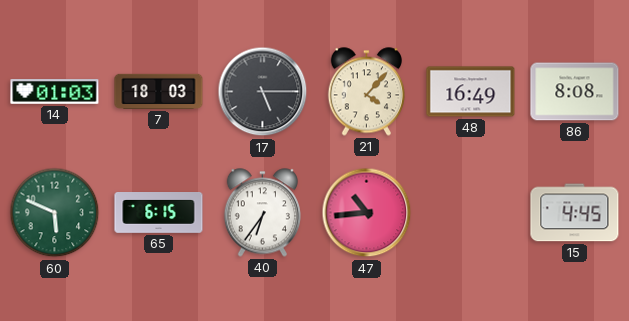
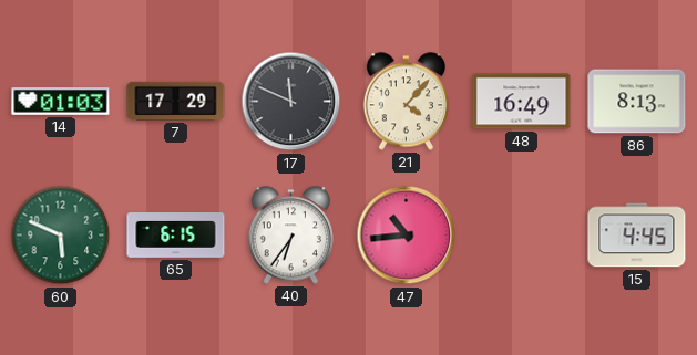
7: 18:03 -> 17:29 (176, 101)
17: 5:15 -> 11:49 (291, 102)
86: 8:08 -> 8:13 (637, 102)
